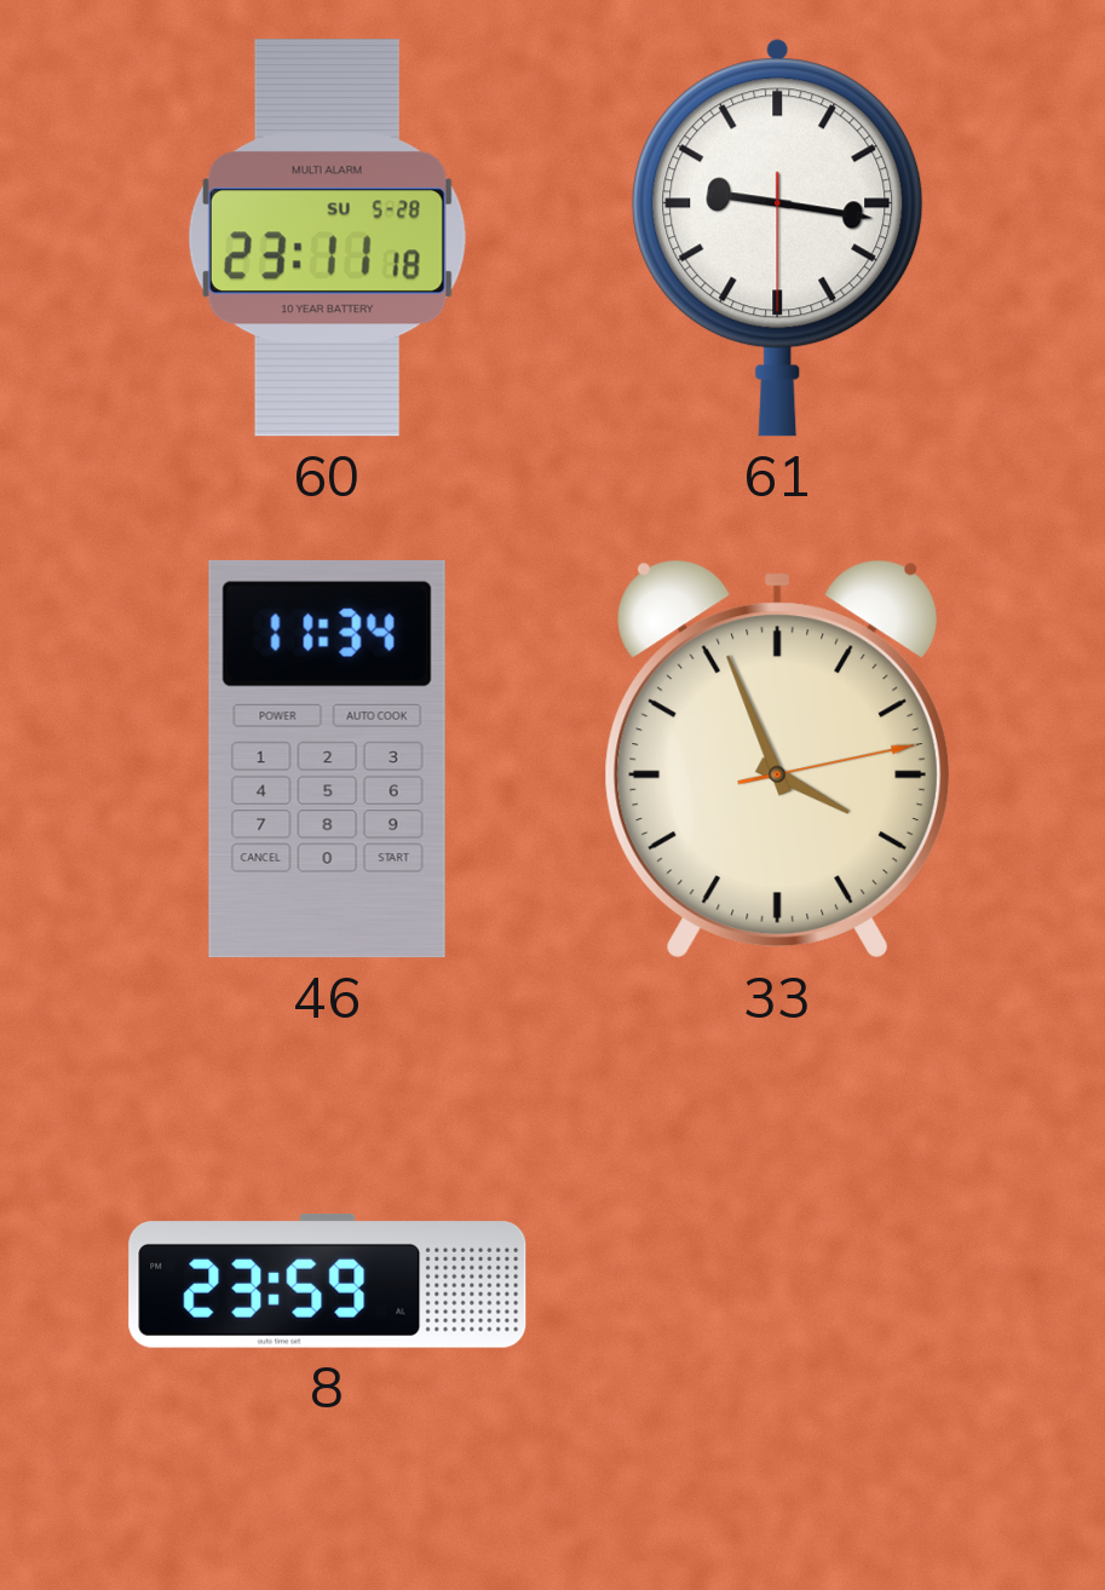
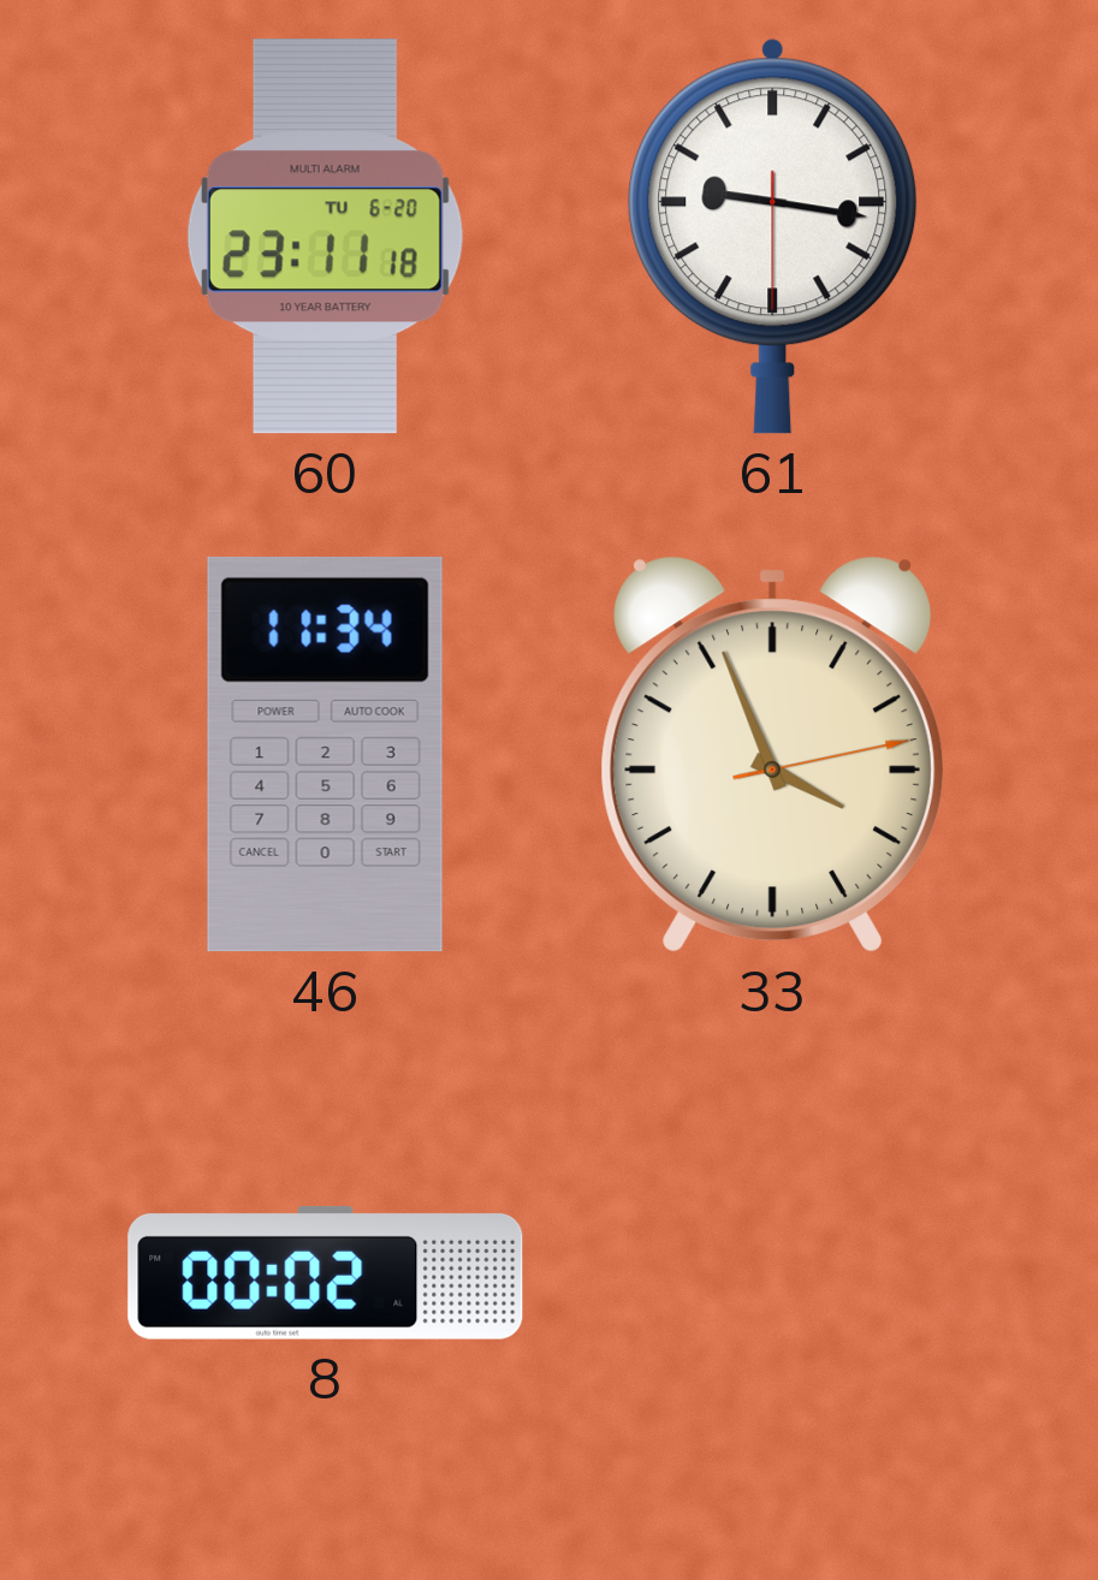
60 date: SU 5-28 -> TU 6-20 (325, 237)
8: 23:59 -> 00:02 (326, 1272)
